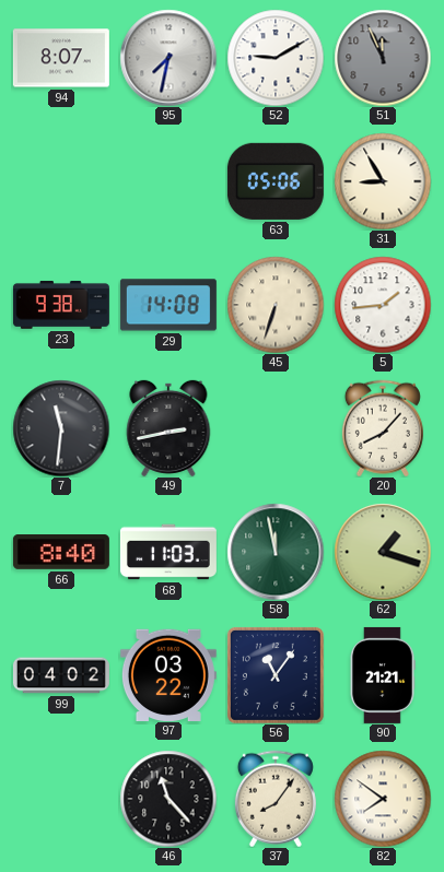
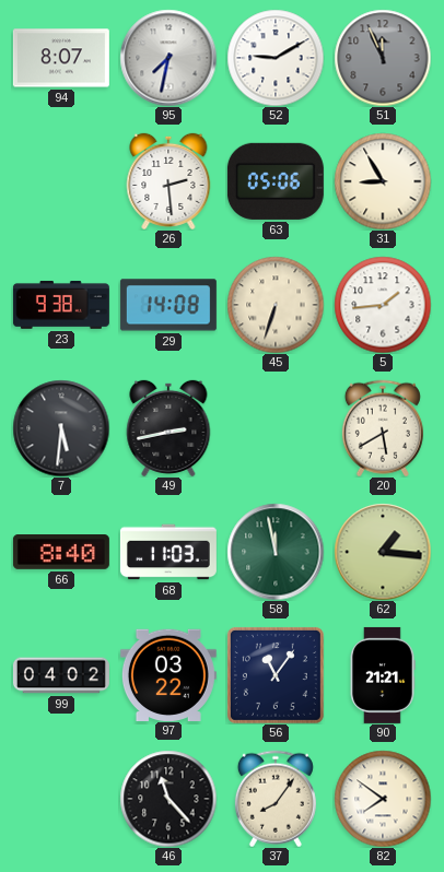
26: none -> 2:29 (168, 181)
7: 11:31 -> 5:31 (61, 428)
20: 8:07 -> 5:40 (383, 428)
62: 1:18 -> 1:16 (383, 552)
